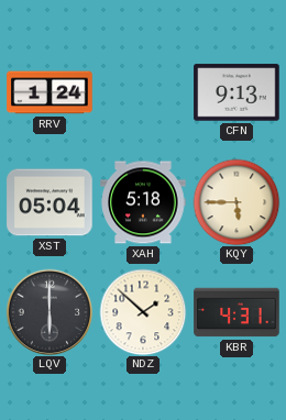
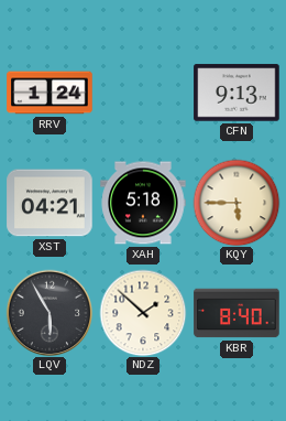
XST: 05:04 -> 04:21 (50, 203)
LQV: 6:00 -> 5:55 (50, 313)
KBR: 4:31 -> 8:40 (237, 313)
